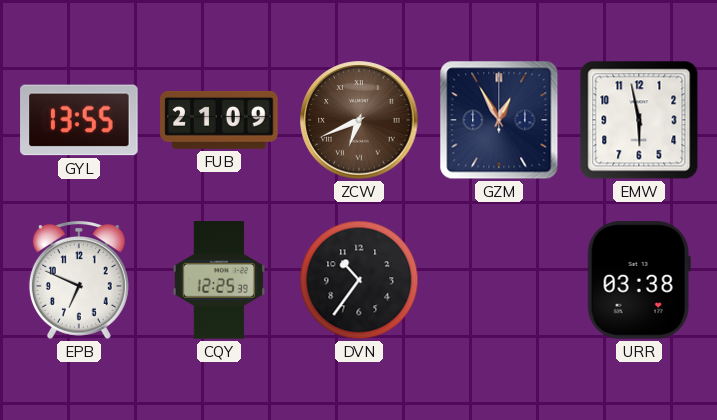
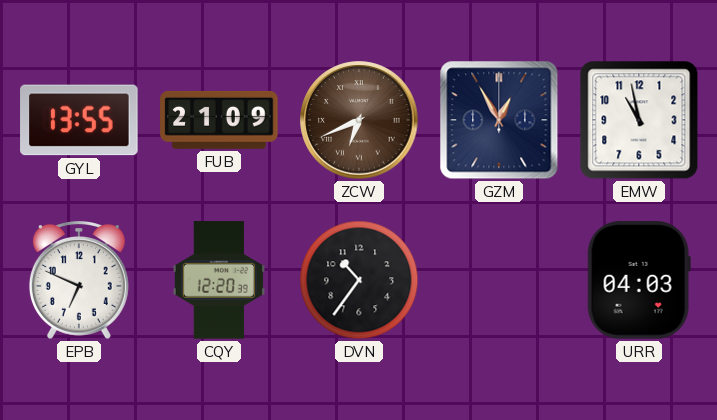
EMW: 5:58 -> 10:58 (639, 120)
CQY: 12:25 -> 12:20 (219, 280)
URR: 03:38 -> 04:03 (639, 280)
